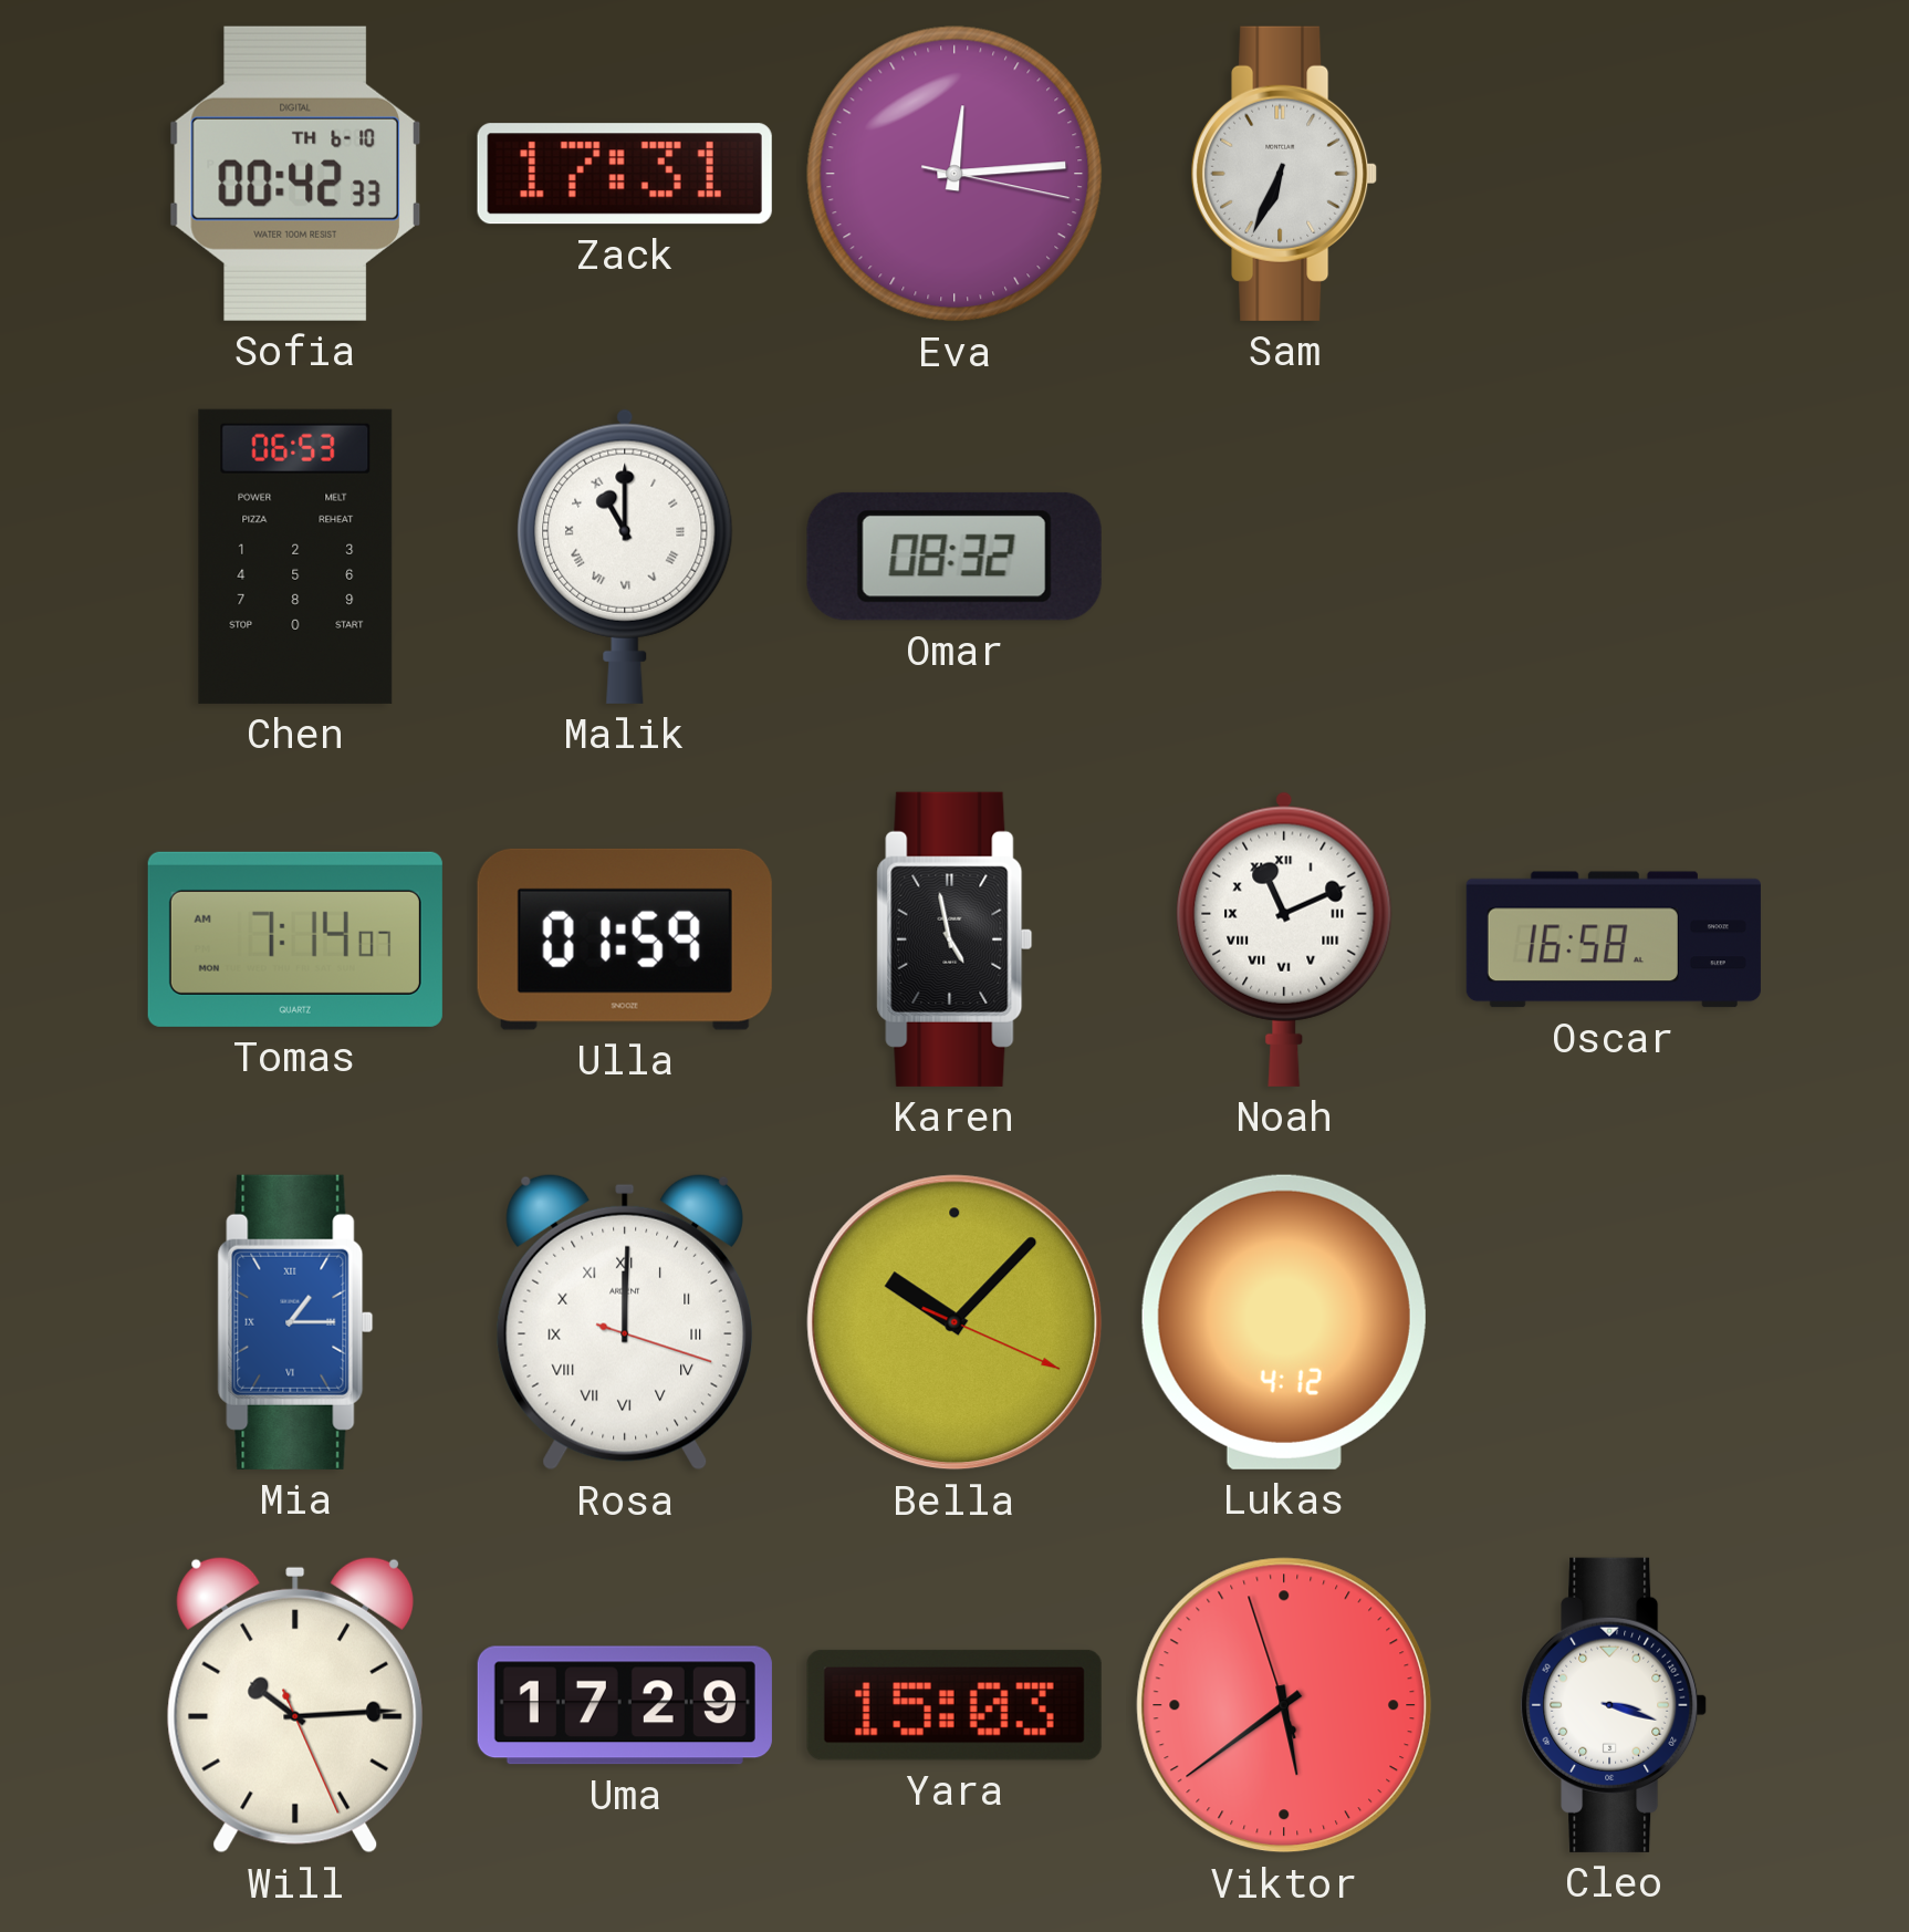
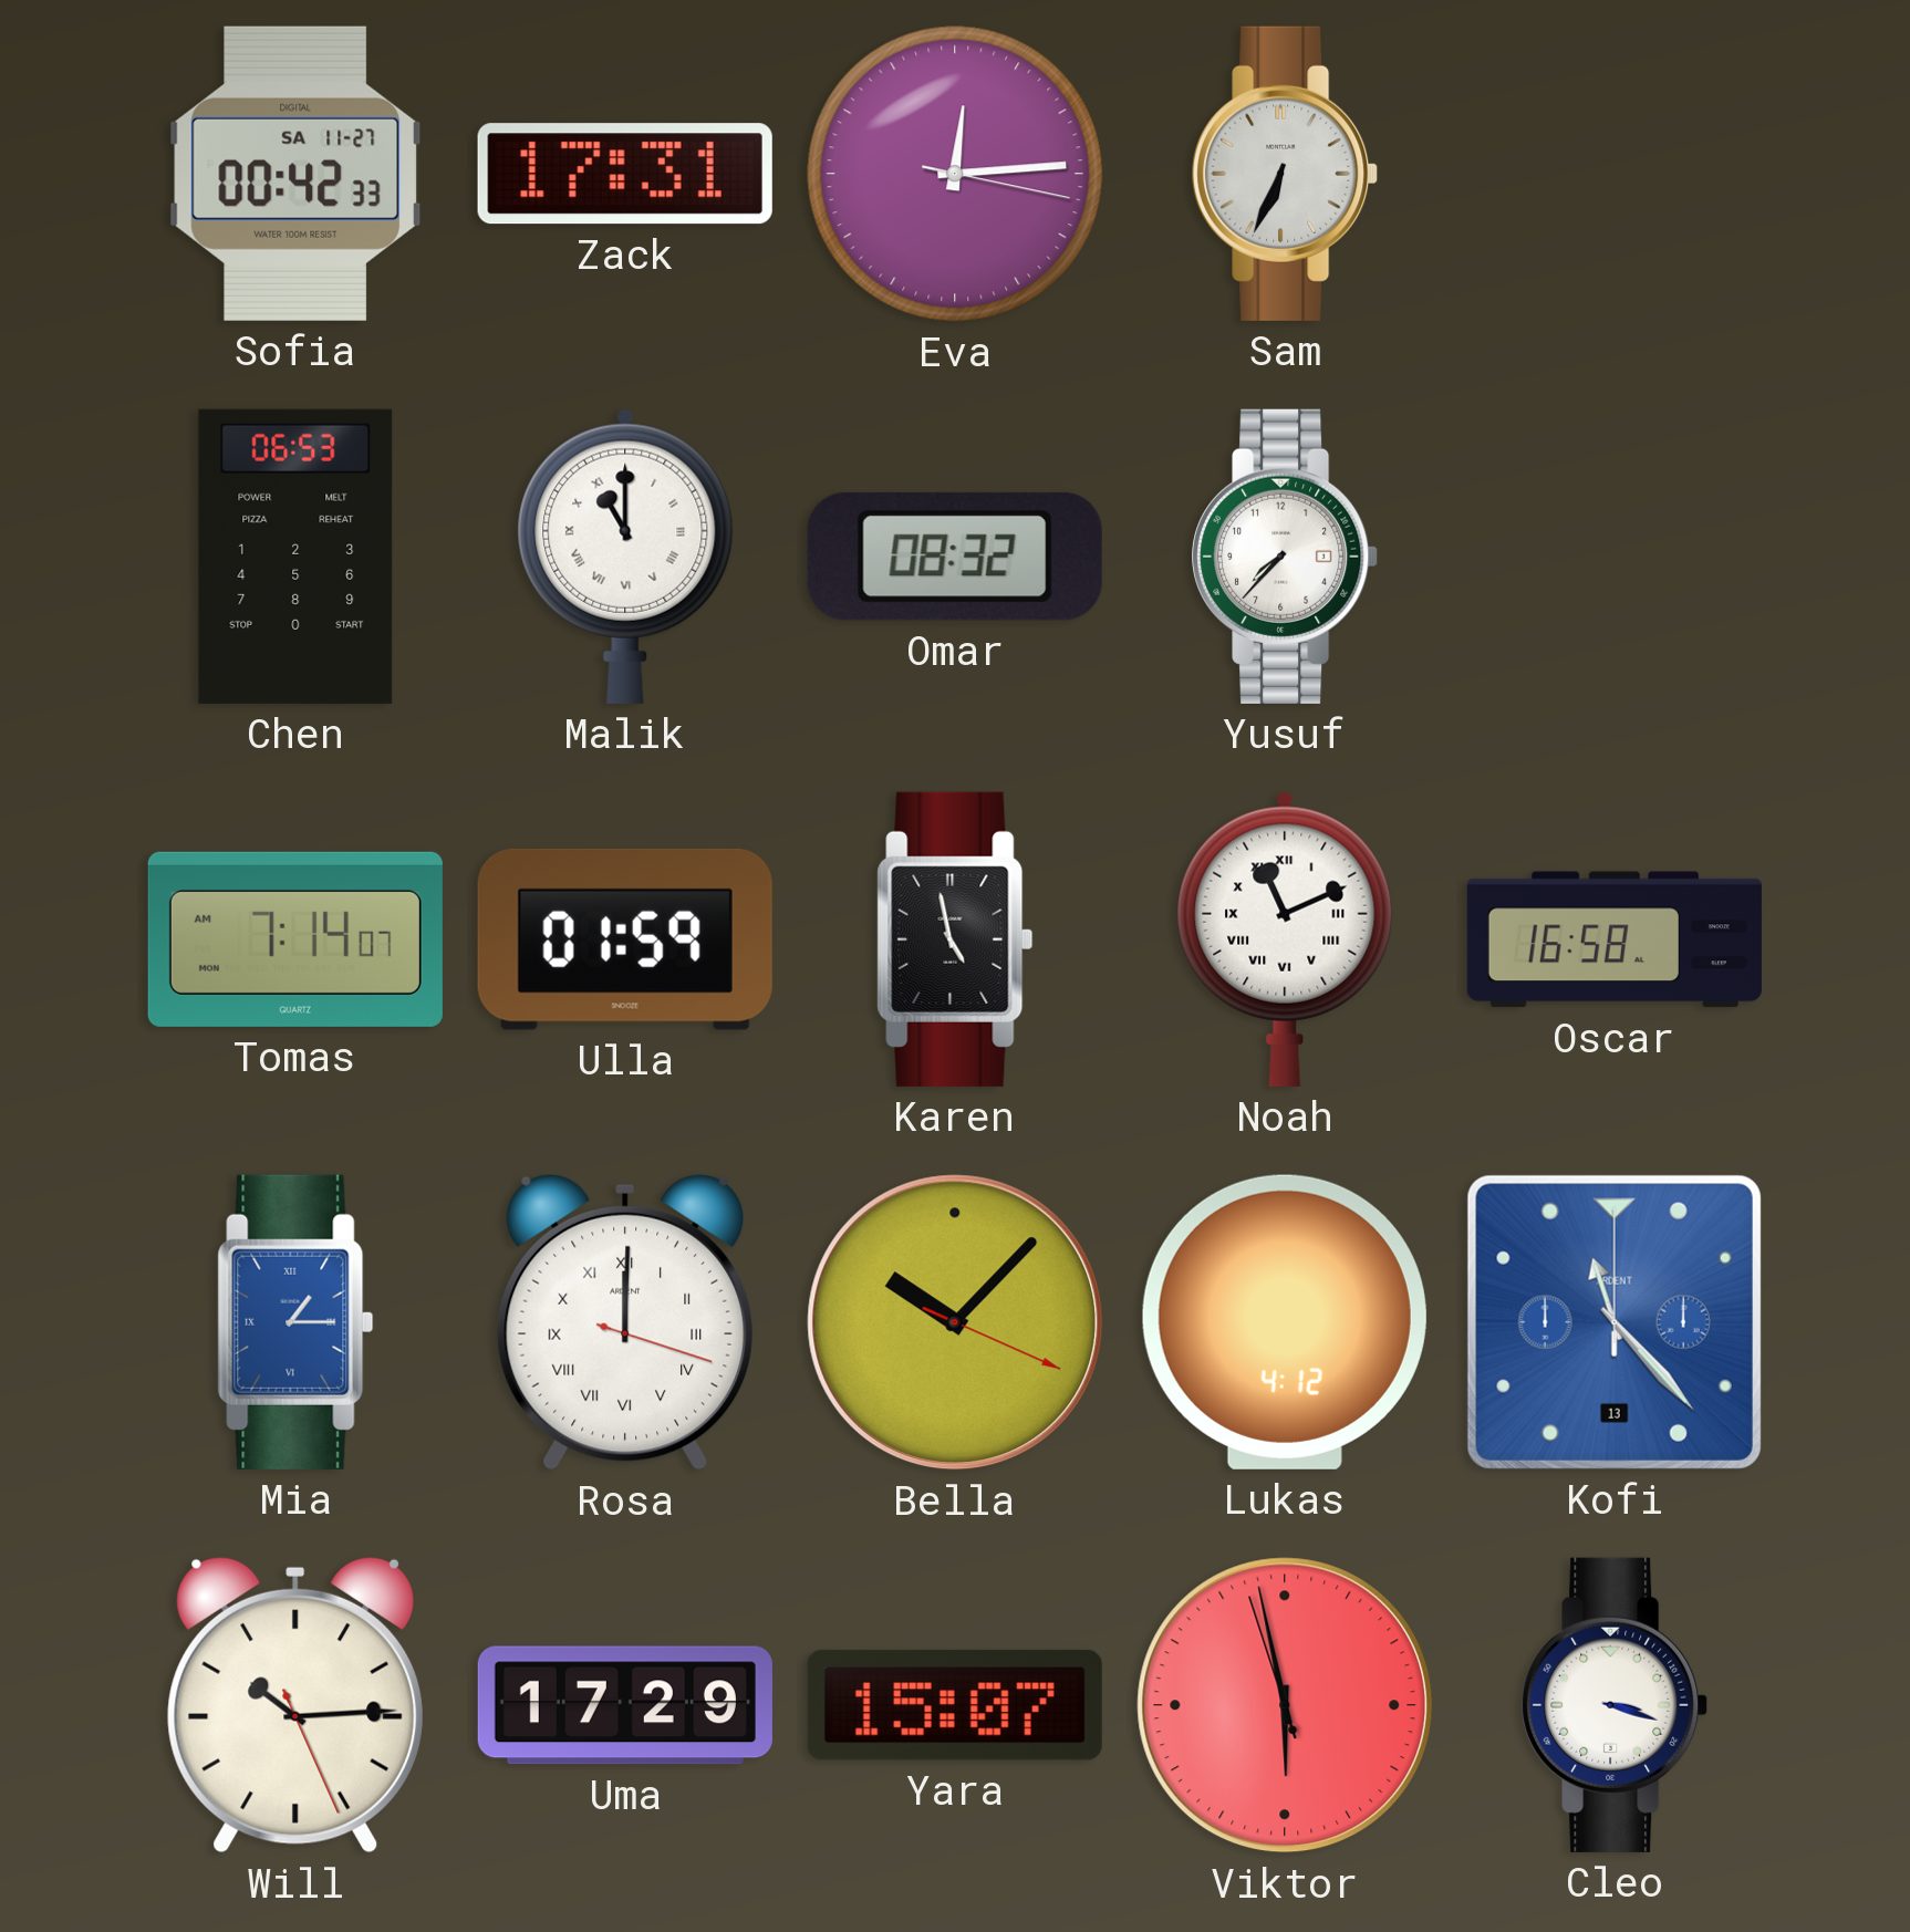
Sofia date: TH 6-10 -> SA 11-27 (295, 174)
Yusuf: none -> 7:37 (1285, 557)
Kofi: none -> 11:23 (1615, 1322)
Yara: 15:03 -> 15:07 (955, 1705)
Viktor: 5:38 -> 5:57 (1285, 1705)
